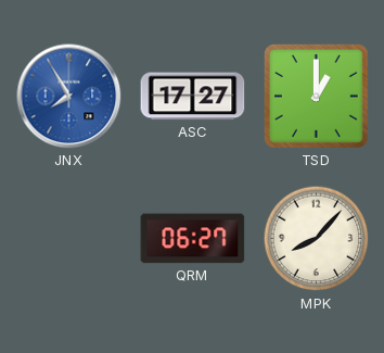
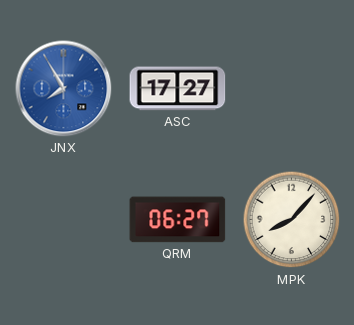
TSD: 1:00 -> none (316, 96)
